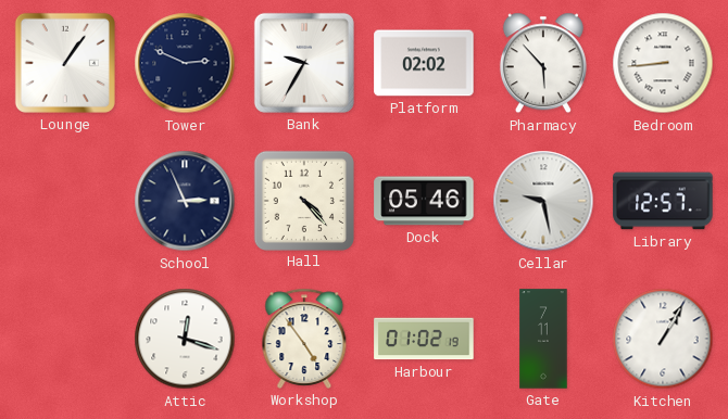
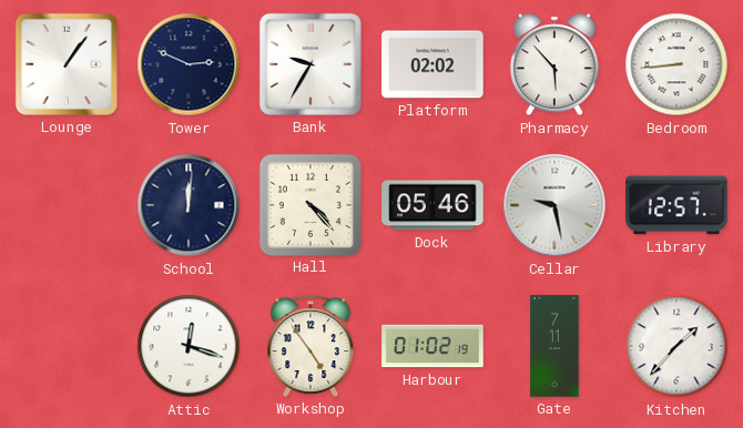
School: 2:56 -> 12:01 (189, 205)
Kitchen: 1:05 -> 1:37 (676, 346)
